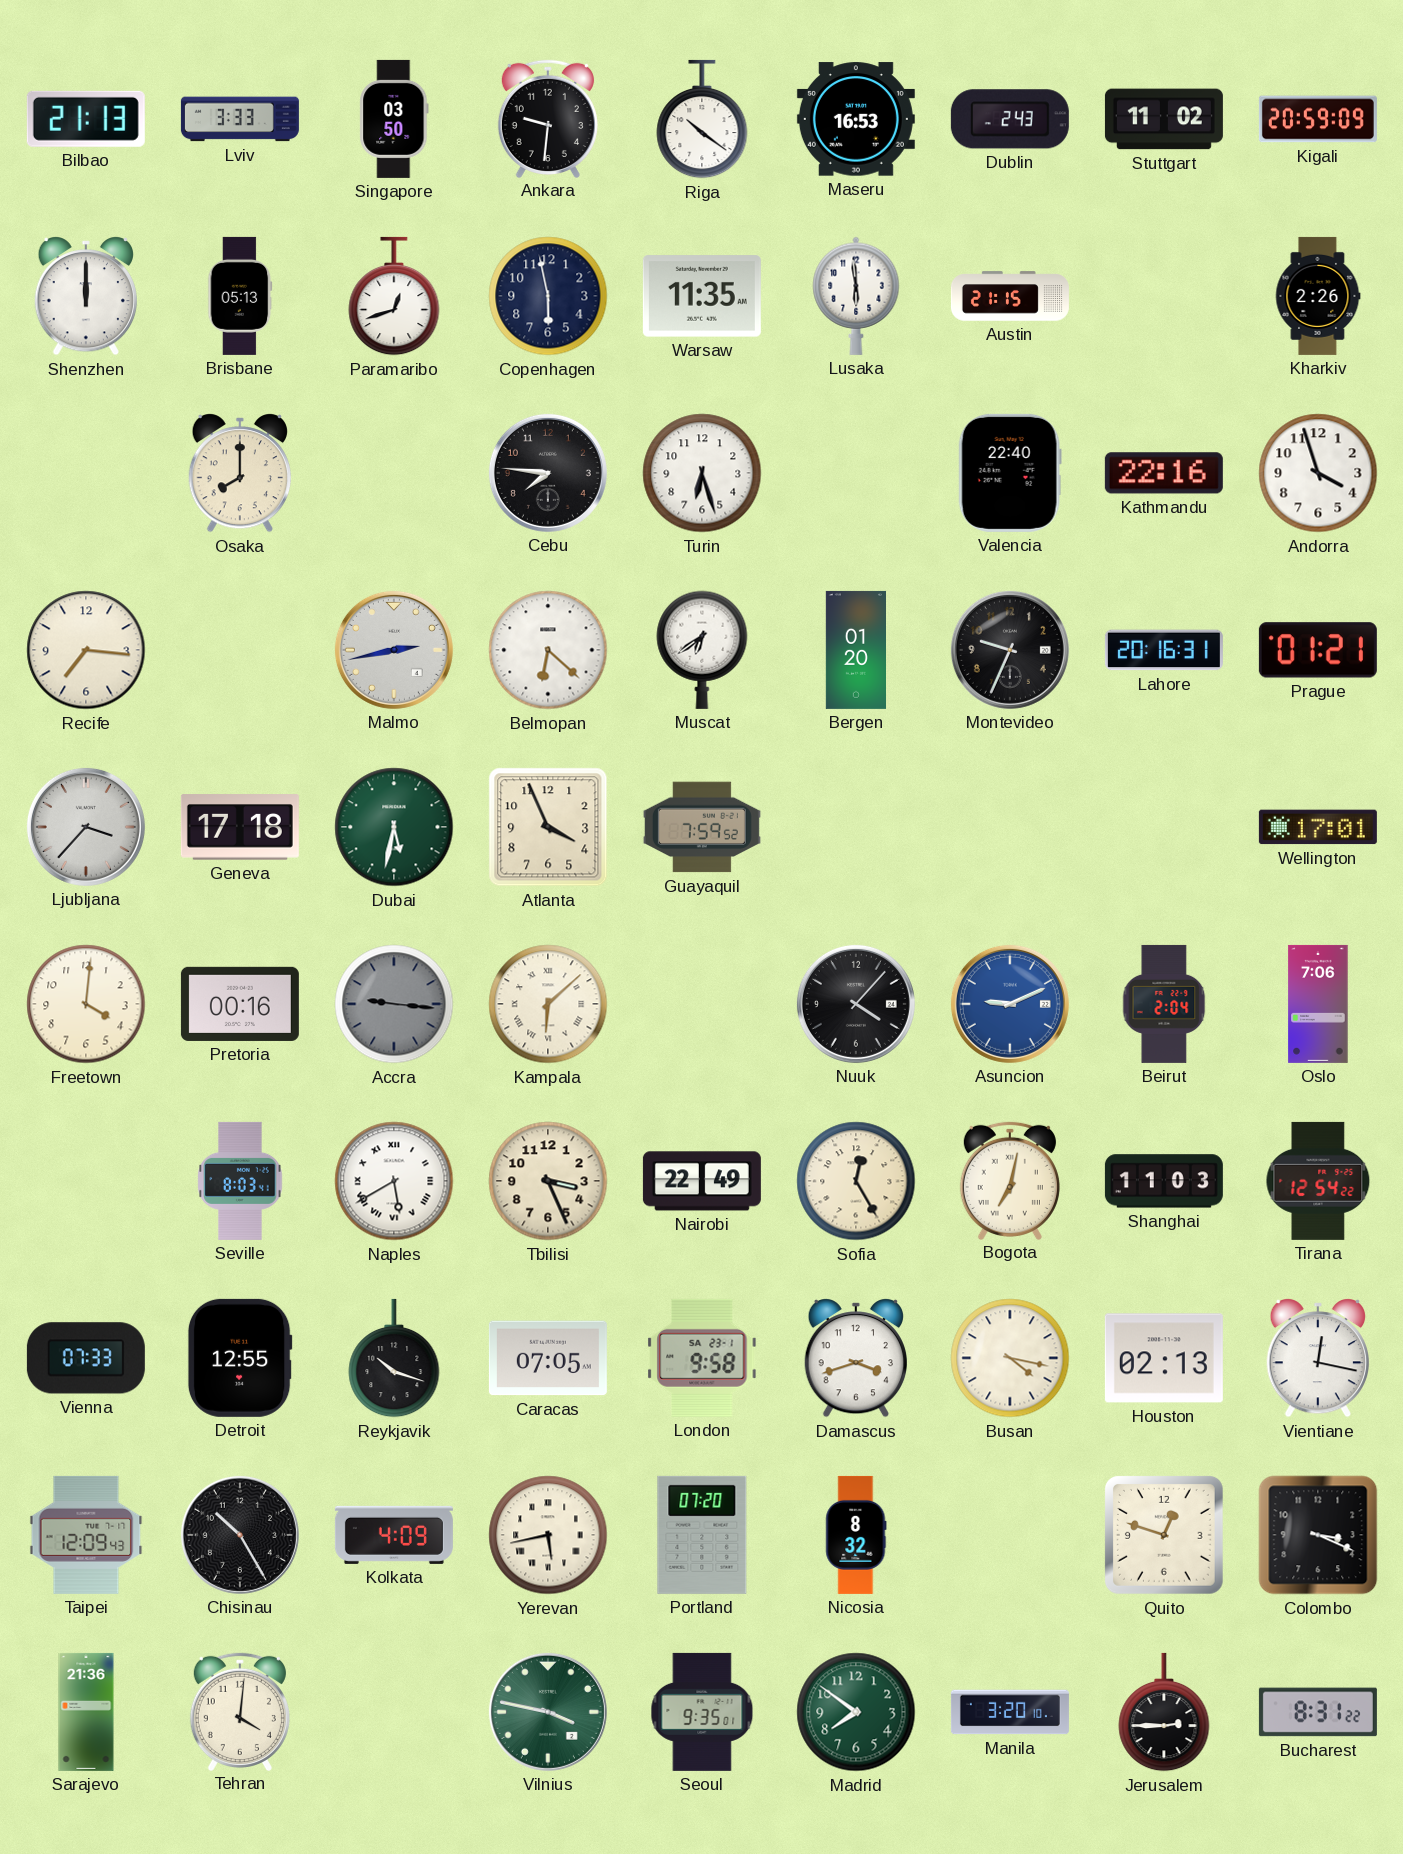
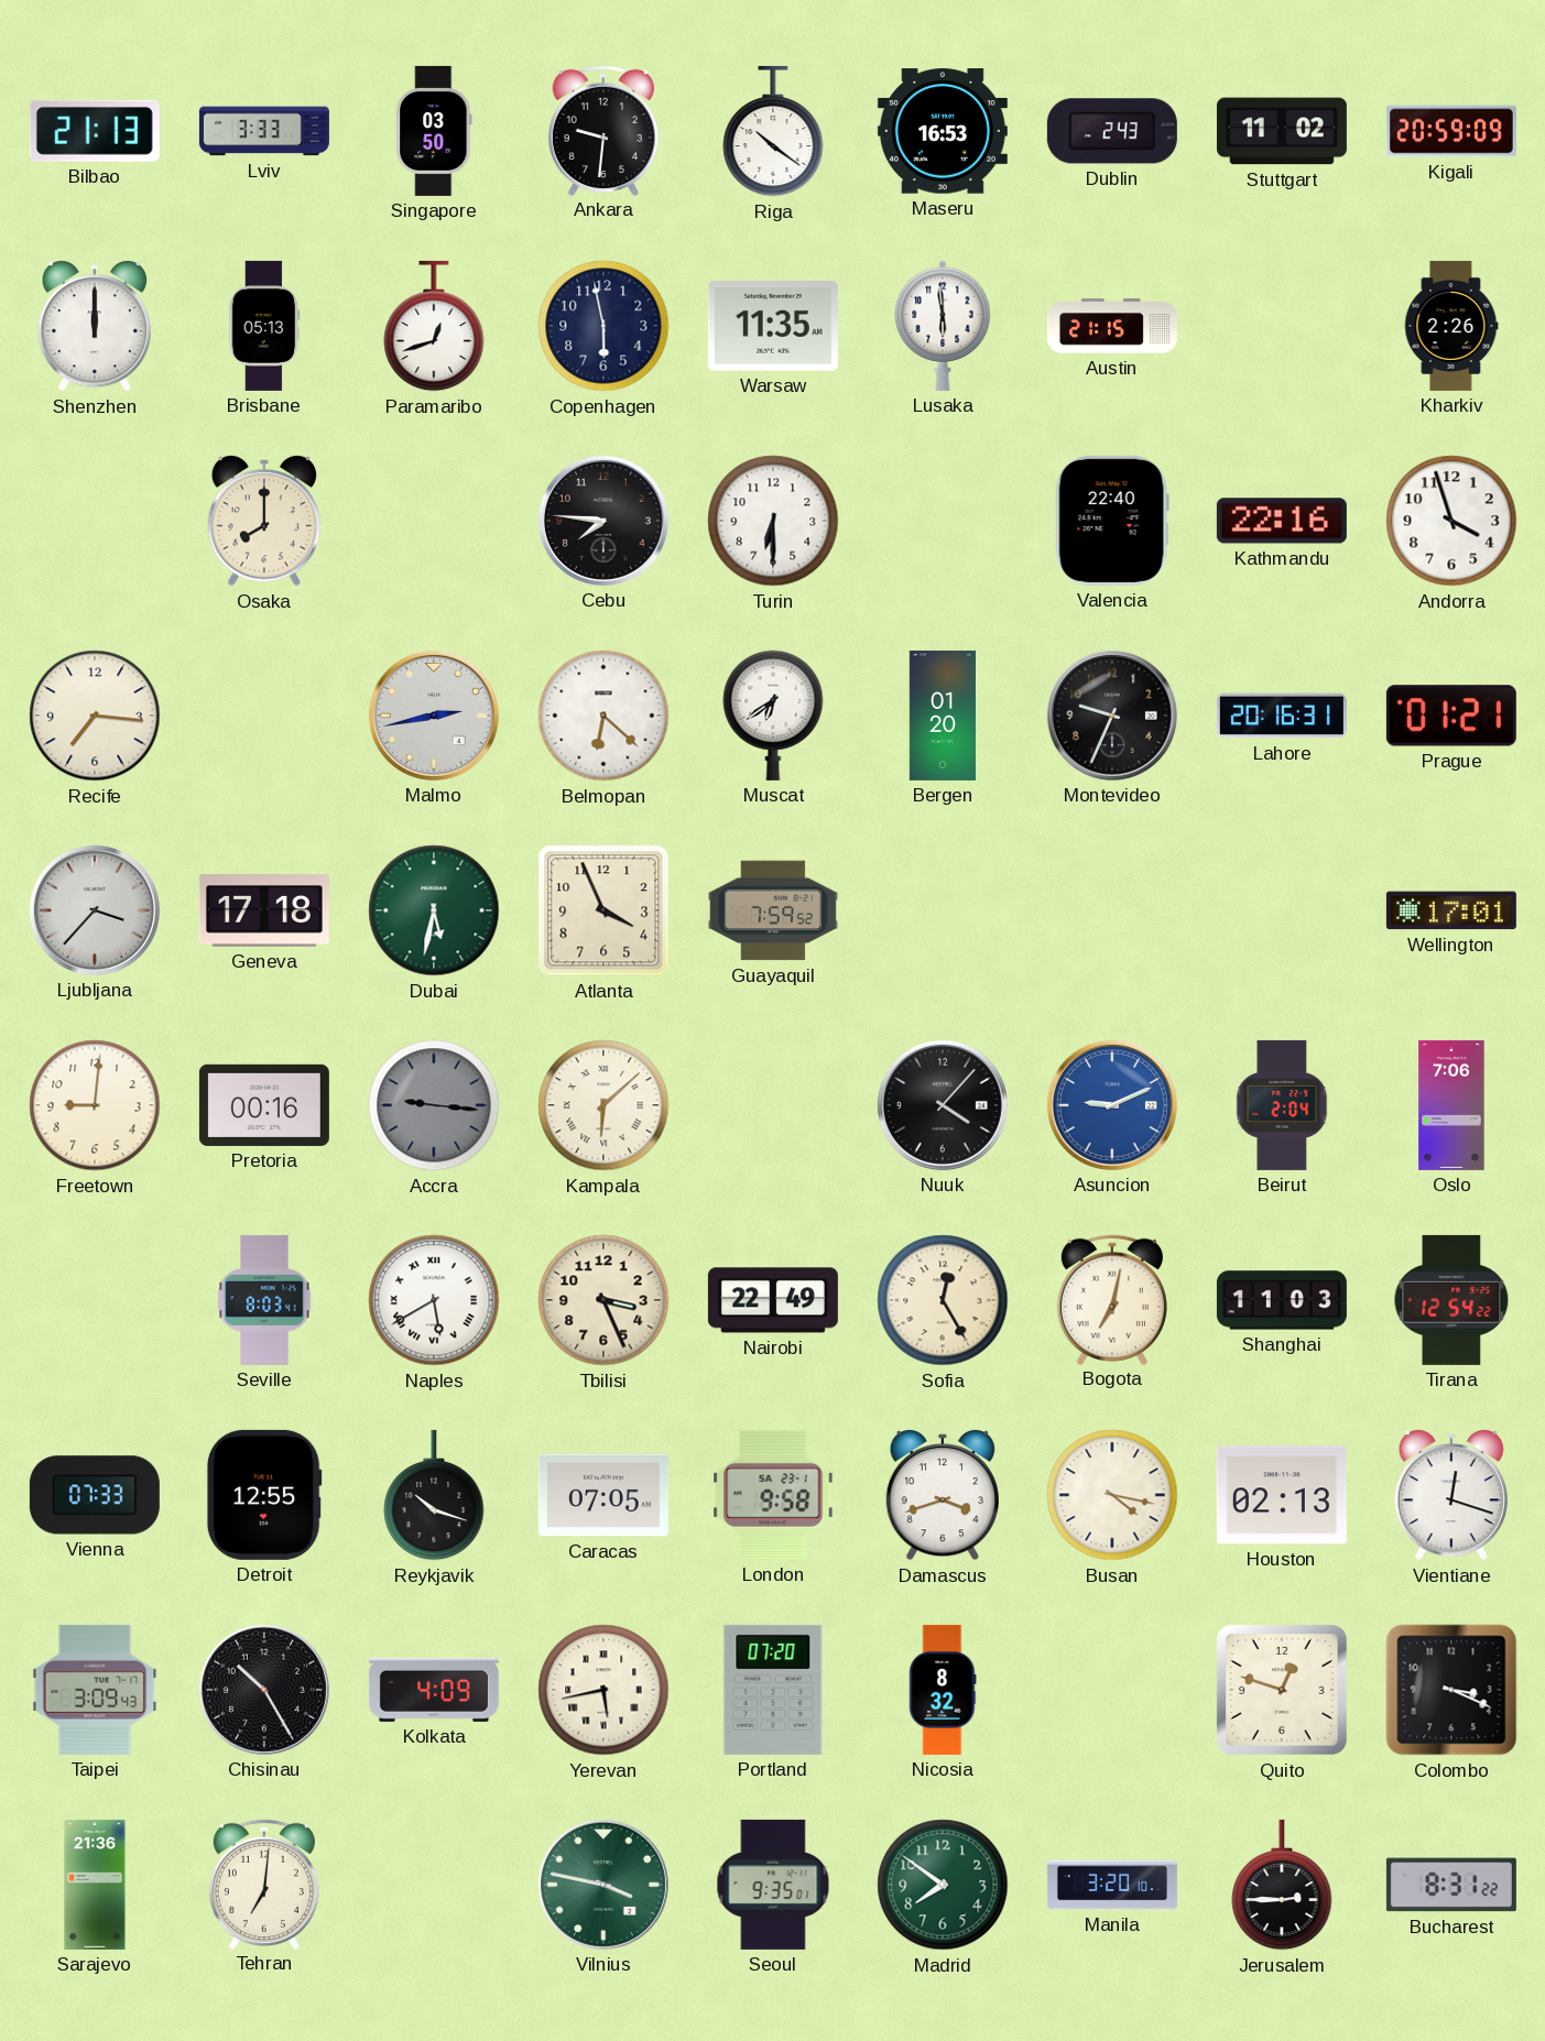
Turin: 6:27 -> 6:30 (773, 521)
Freetown: 4:01 -> 9:01 (95, 1105)
Vientiane: 12:17 -> 12:18 (1450, 1496)
Taipei: 12:09 -> 3:09 (95, 1690)
Tehran: 4:01 -> 7:01 (264, 1884)
